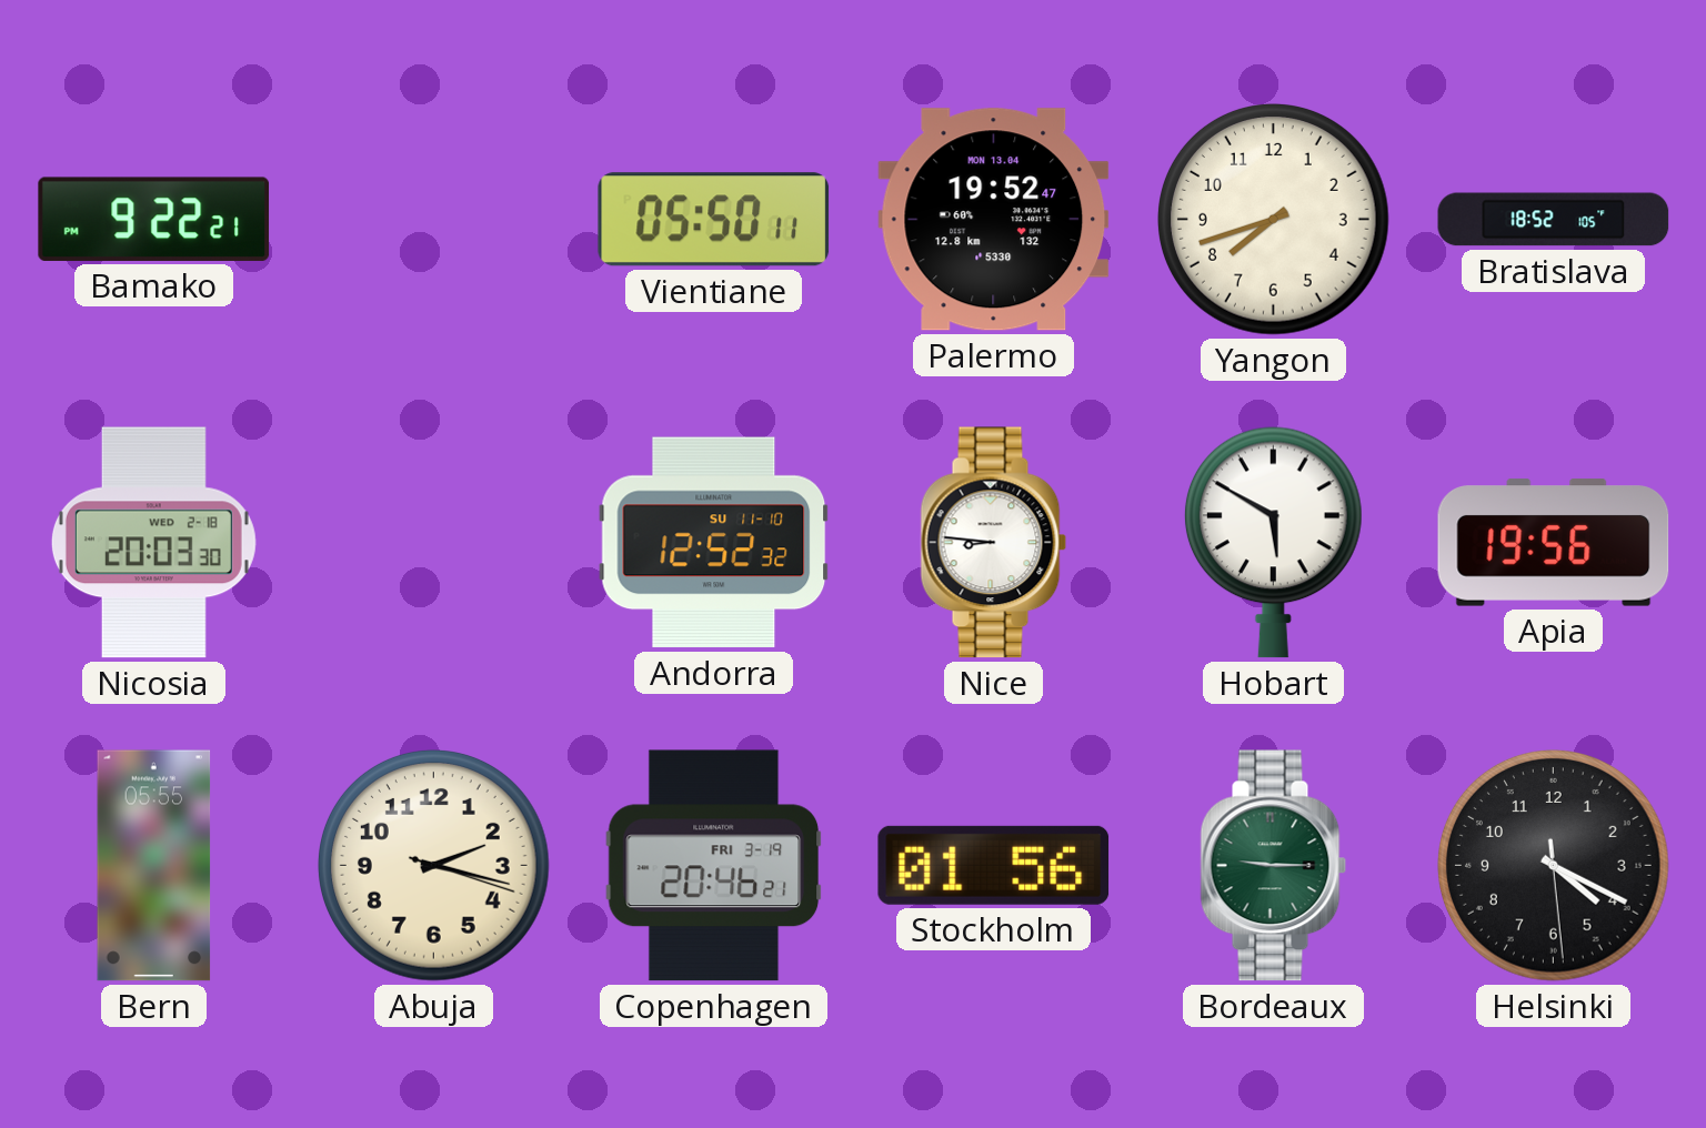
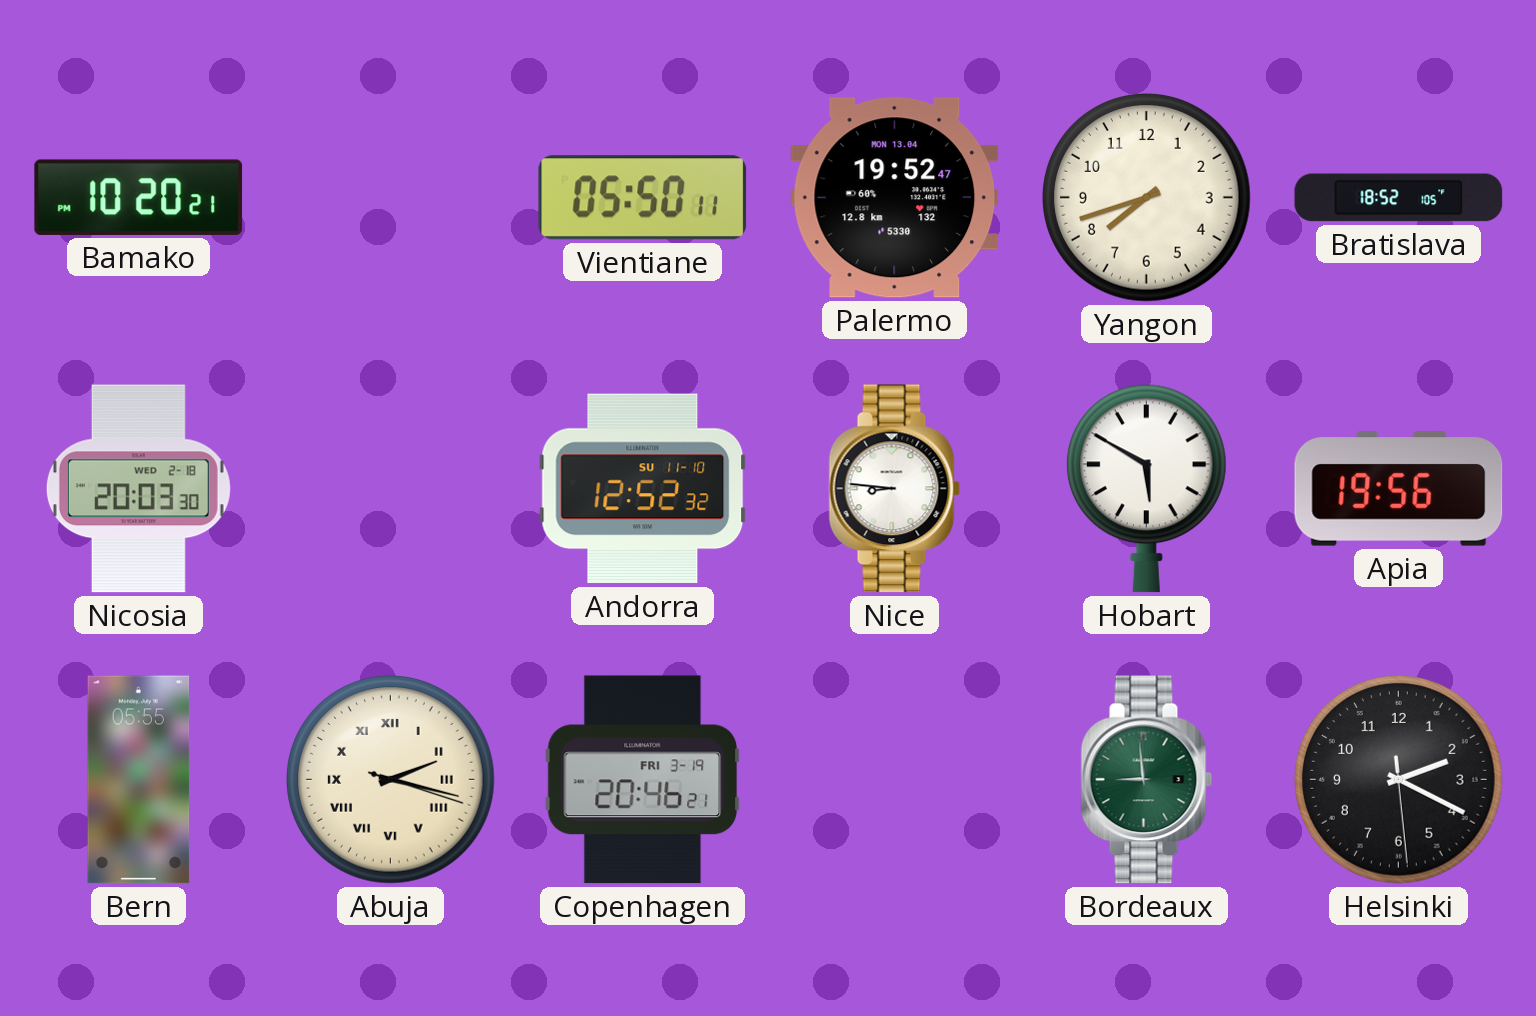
Bamako: 9:22 -> 10:20 (139, 197)
Abuja numerals: Arabic -> Roman (391, 780)
Stockholm: 01:56 -> none (994, 865)
Bordeaux: 9:15 -> 8:59 (1147, 780)
Helsinki: 4:19 -> 2:19 (1399, 780)
